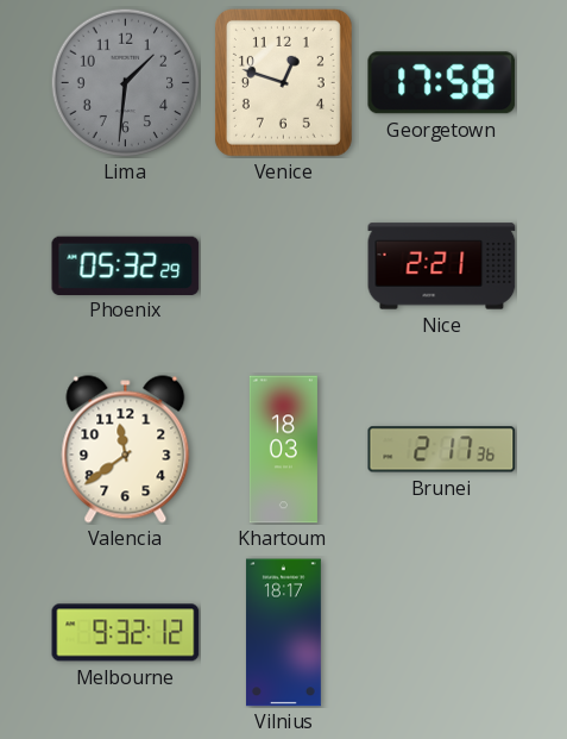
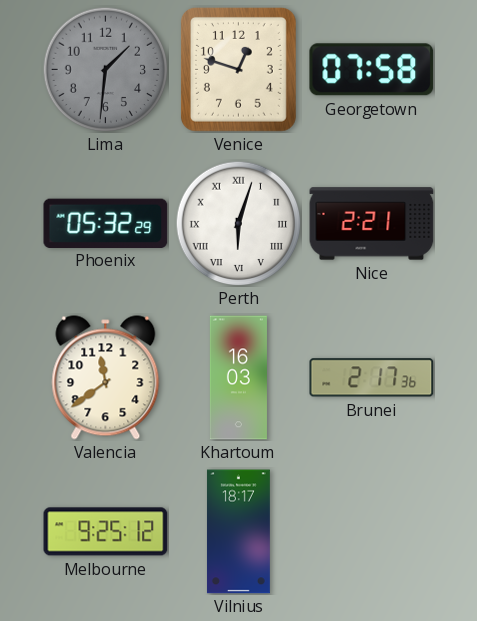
Georgetown: 17:58 -> 07:58 (372, 70)
Perth: none -> 6:03 (238, 223)
Khartoum: 18:03 -> 16:03 (238, 378)
Melbourne: 9:32 -> 9:25 (106, 532)
